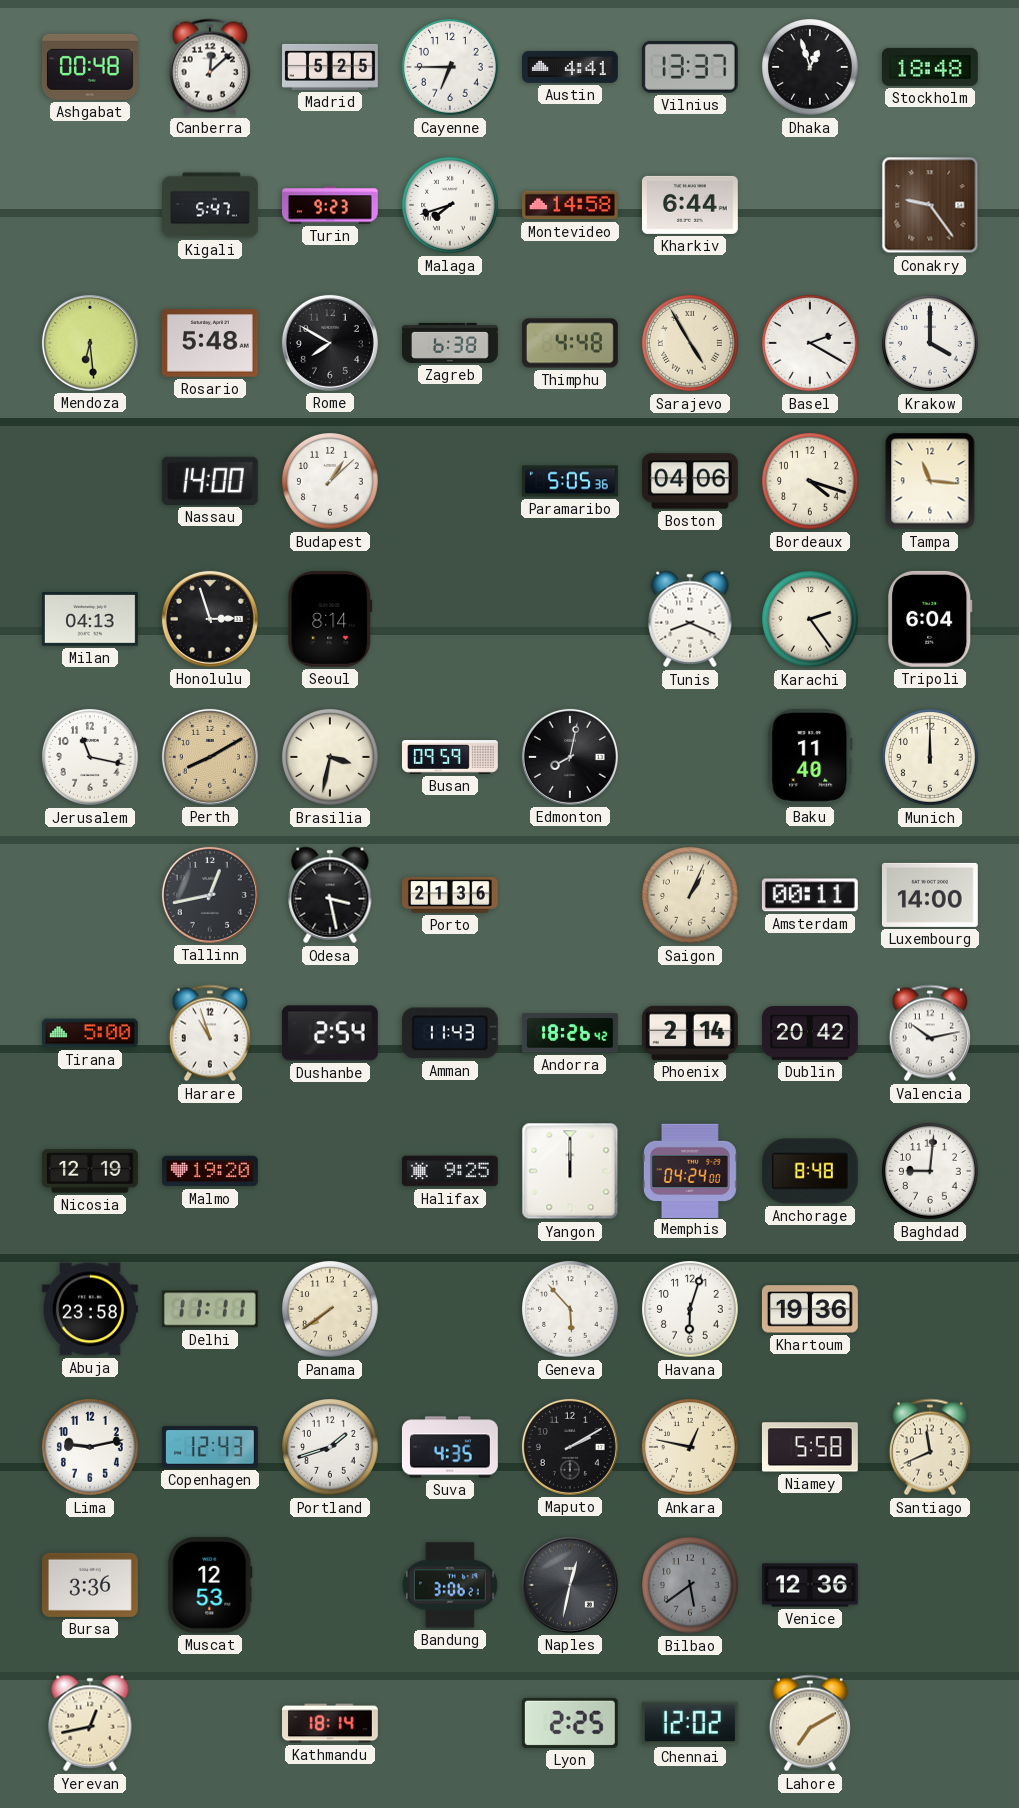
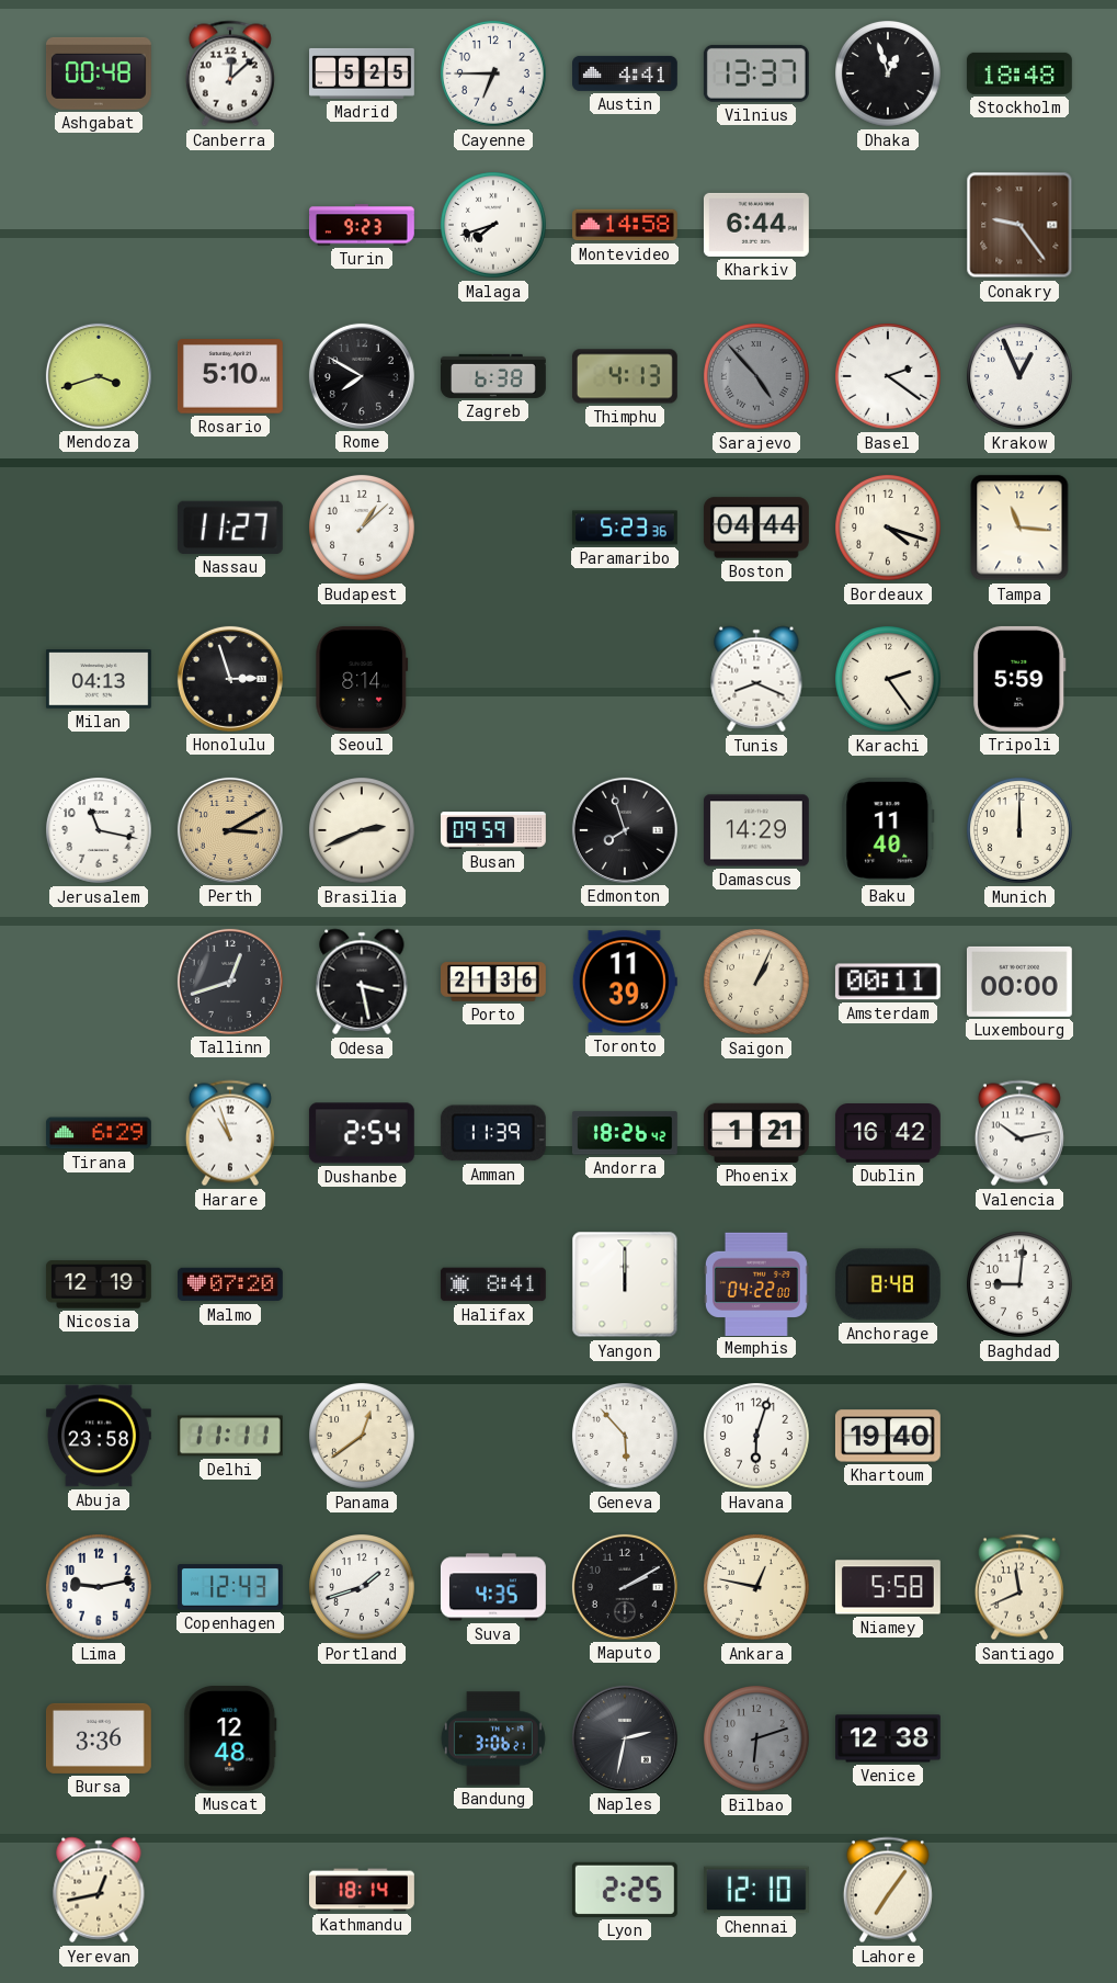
Kigali: 5:47 -> none (211, 205)
Mendoza: 6:29 -> 3:42 (99, 376)
Rosario: 5:48 -> 5:10 (230, 376)
Thimphu: 4:48 -> 4:13 (625, 376)
Sarajevo: 4:55 -> 4:53 (757, 377)
Sarajevo dial: cream -> grey (757, 377)
Basel: 2:20 -> 2:21 (889, 377)
Krakow: 4:00 -> 12:56 (1021, 377)
Nassau: 14:00 -> 11:27 (230, 528)
Paramaribo: 5:05 -> 5:23 (625, 528)
Boston: 04:06 -> 04:44 (756, 528)
Tripoli: 6:04 -> 5:59 (1019, 679)
Perth: 8:10 -> 3:10 (230, 830)
Brasilia: 3:32 -> 2:41 (363, 831)
Edmonton: 8:02 -> 7:57 (625, 830)
Damascus: none -> 14:29 (756, 830)
Tallinn: 12:43 -> 12:42 (230, 982)
Toronto: none -> 11:39 (625, 982)
Luxembourg: 14:00 -> 00:00 (1019, 982)
Tirana: 5:00 -> 6:29 (99, 1133)
Amman: 11:43 -> 11:39 (493, 1133)
Phoenix: 2:14 -> 1:21 (756, 1133)
Dublin: 20:42 -> 16:42 (888, 1134)
Malmo: 19:20 -> 07:20 (231, 1284)
Halifax: 9:25 -> 8:41 (493, 1284)
Memphis: 04:24 -> 04:22 (756, 1283)
Panama: 7:39 -> 12:39 (363, 1437)
Khartoum: 19:36 -> 19:40 (888, 1436)
Muscat: 12:53 -> 12:48 (230, 1738)
Naples: 12:32 -> 2:32 (625, 1738)
Bilbao: 5:39 -> 6:12 (757, 1740)
Venice: 12:36 -> 12:38 (889, 1738)
Chennai: 12:02 -> 12:10 (756, 1890)
Lahore: 7:10 -> 7:06 (888, 1890)
